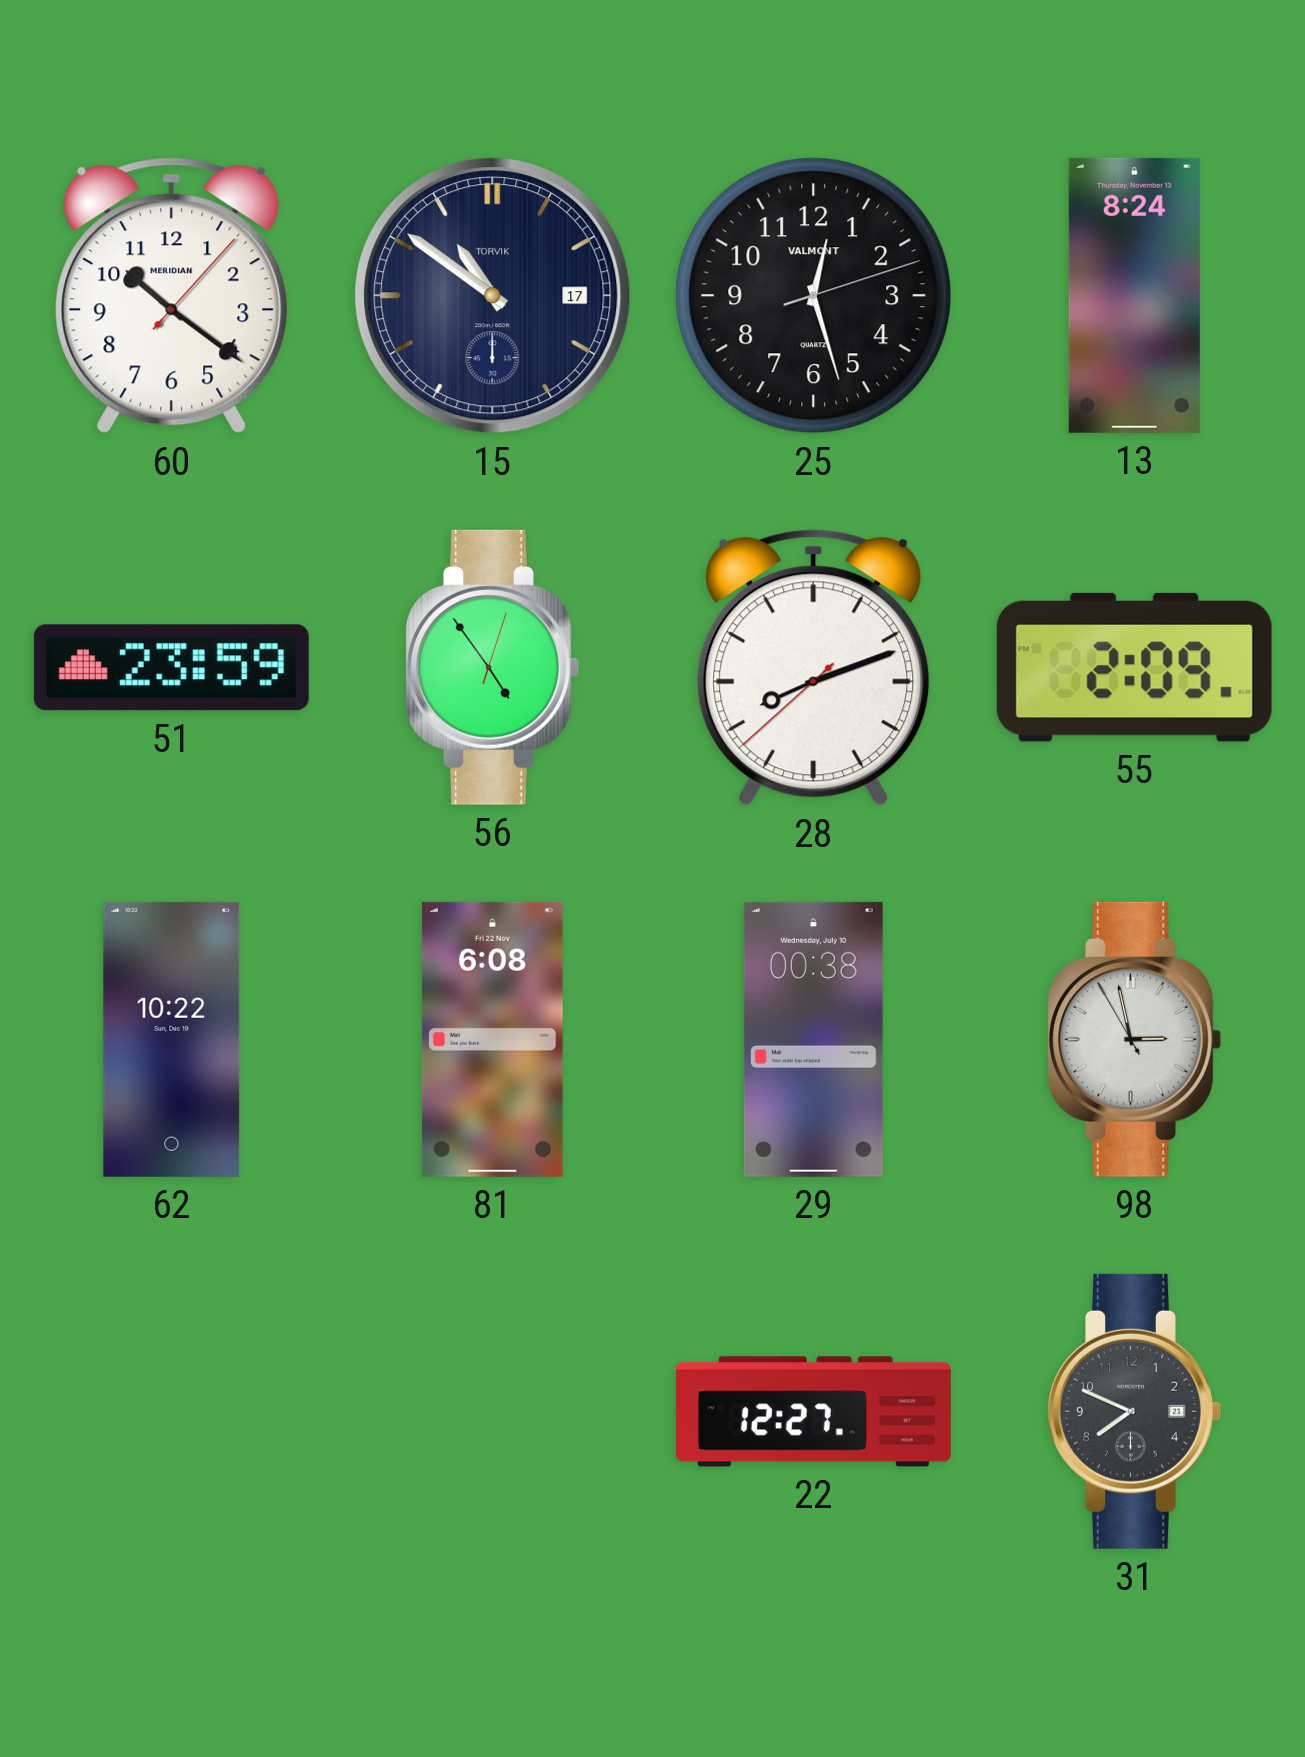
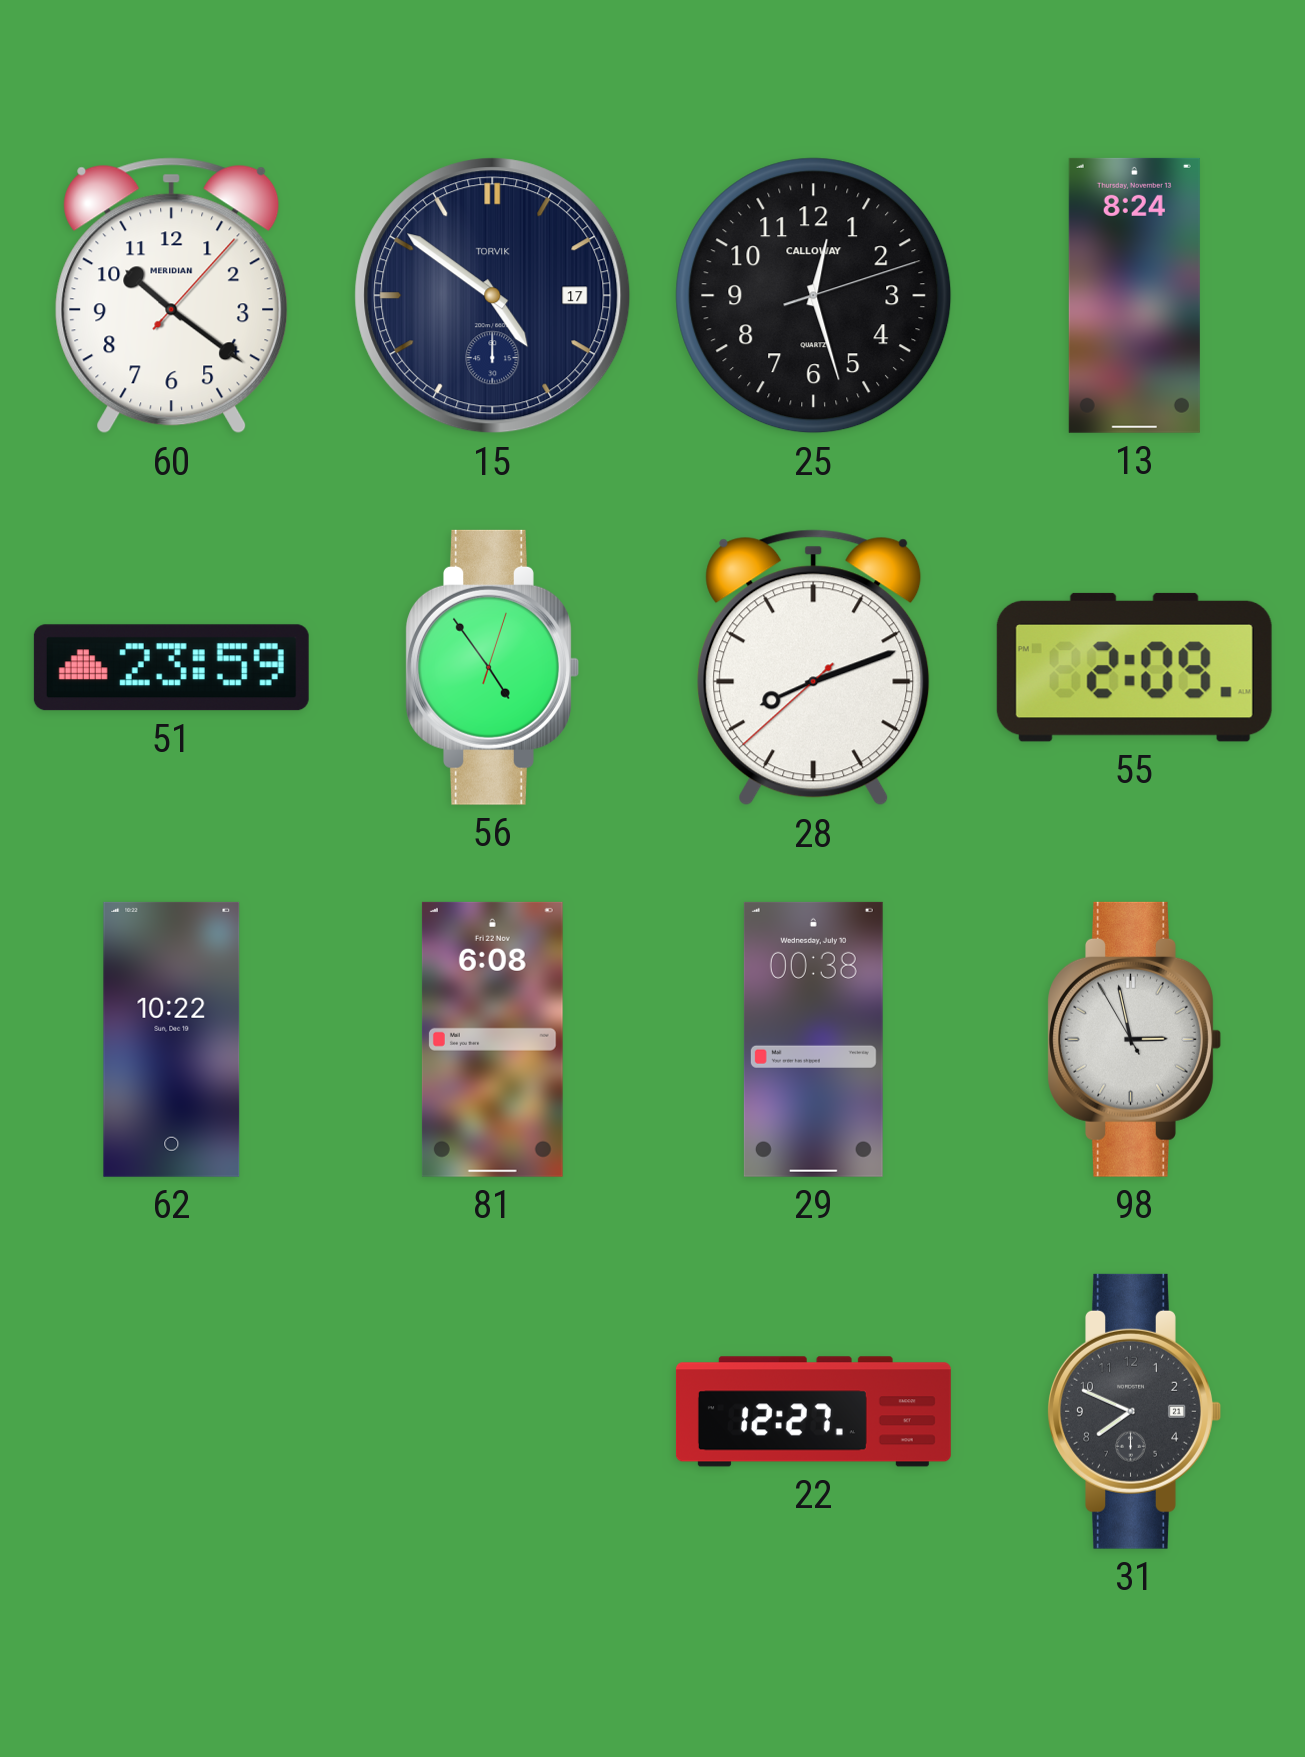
15: 10:51 -> 4:51 (493, 296)
25 brand: VALMONT -> CALLOWAY (814, 296)
